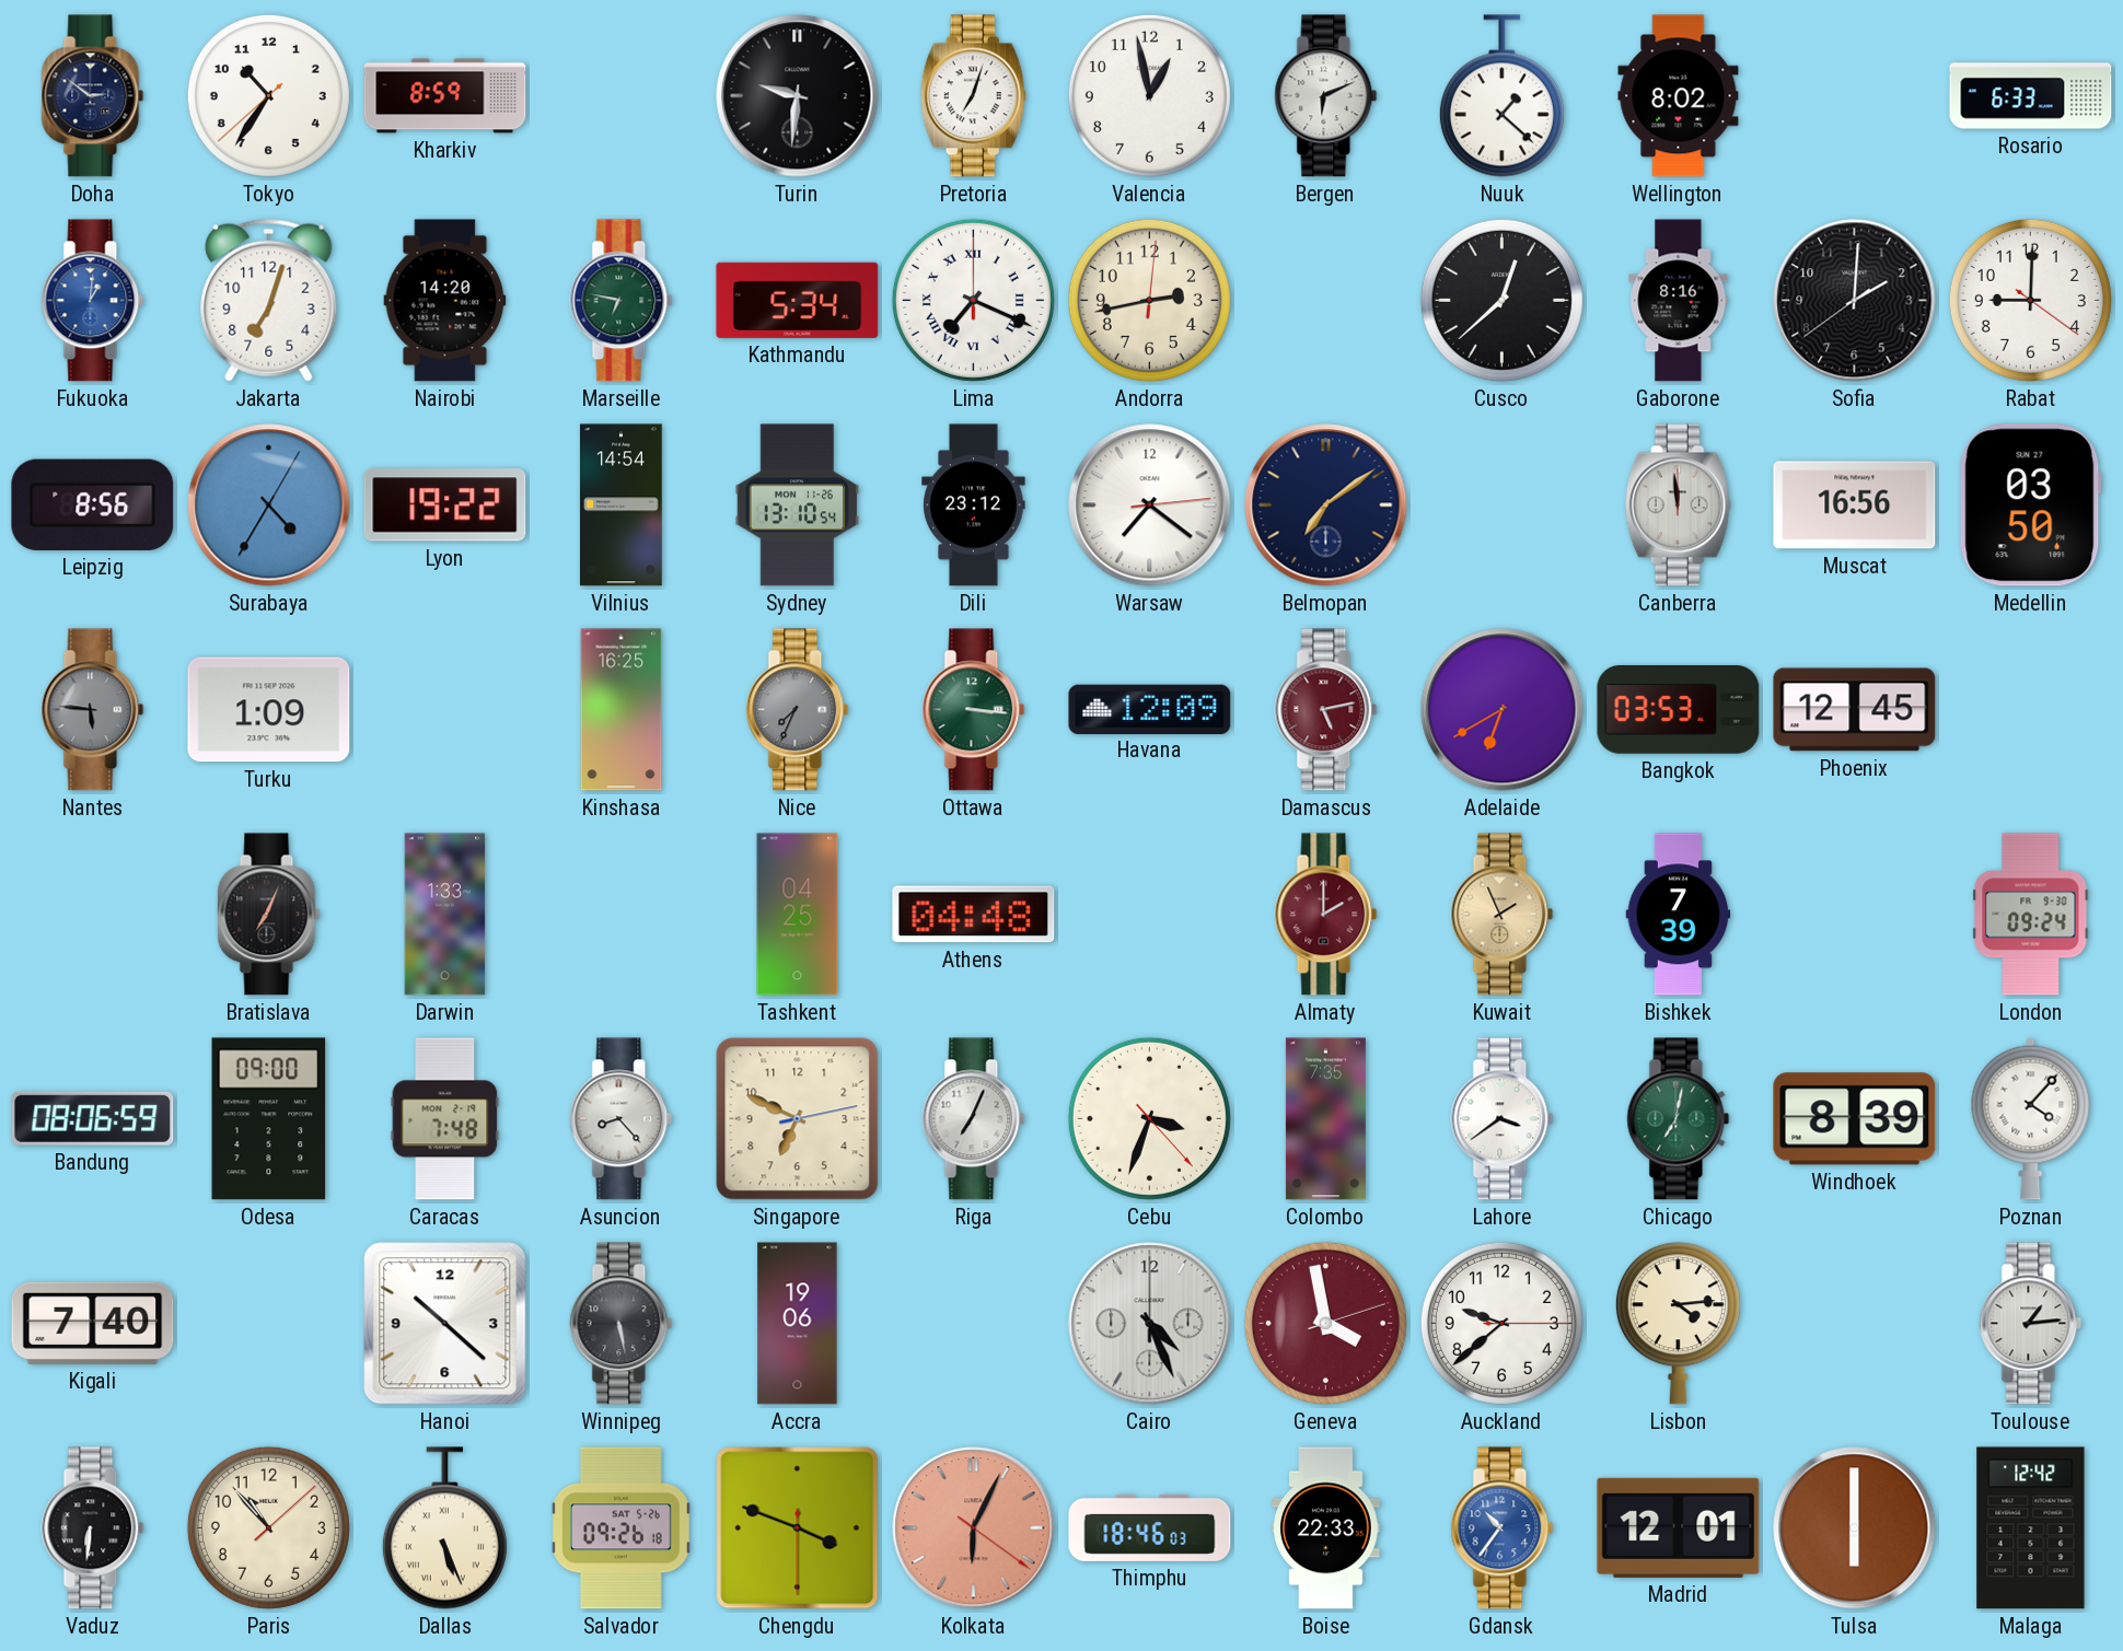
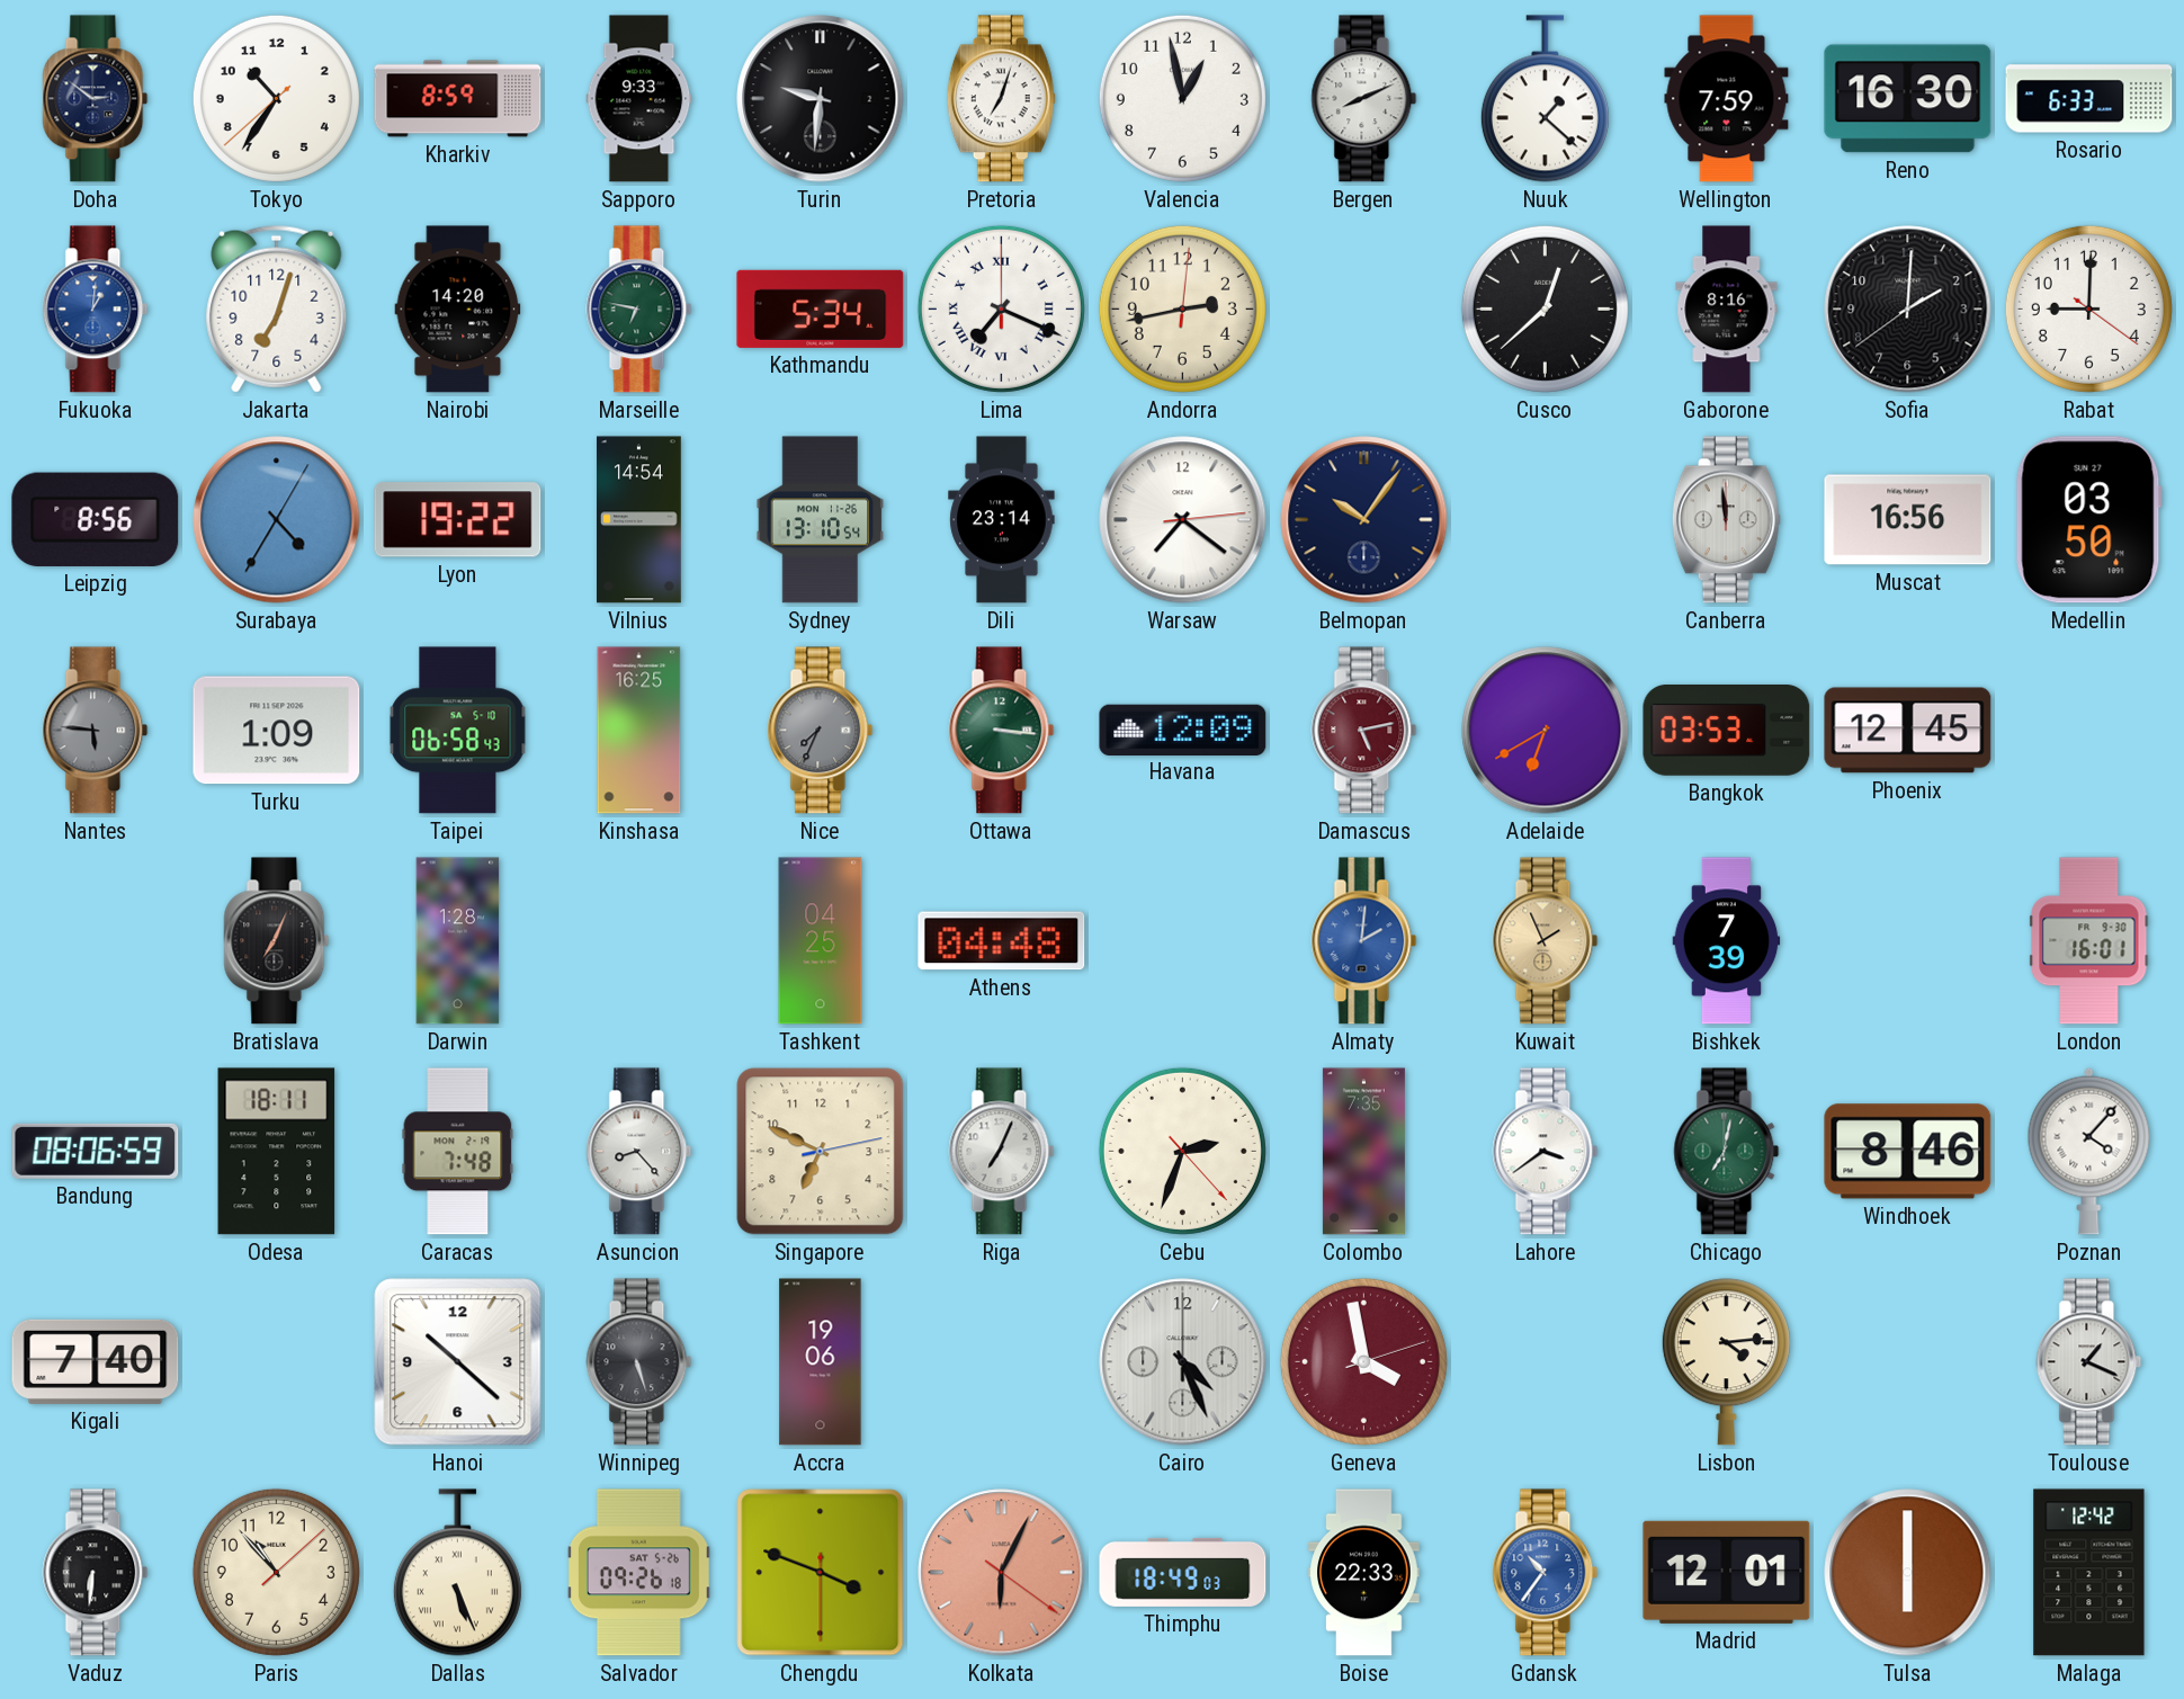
Sapporo: none -> 9:33 (639, 99)
Bergen: 6:11 -> 8:11 (1364, 99)
Wellington: 8:02 -> 7:59 (1727, 99)
Reno: none -> 16:30 (1908, 99)
Dili: 23:12 -> 23:14 (1002, 520)
Belmopan: 7:09 -> 10:06 (1364, 520)
Taipei: none -> 06:58 (458, 731)
Darwin: 1:33 -> 1:28 (458, 941)
Almaty: 2:00 -> 2:01 (1364, 941)
Almaty dial: burgundy -> blue (1364, 941)
London: 09:24 -> 16:01 (2089, 941)
Odesa: 09:00 -> 18:11 (277, 1152)
Cebu: 3:33 -> 2:33 (1182, 1151)
Windhoek: 8:39 -> 8:46 (1908, 1152)
Winnipeg: 5:28 -> 5:27 (639, 1362)
Auckland: 9:38 -> none (1501, 1323)
Toulouse: 1:14 -> 1:19 (2089, 1362)
Thimphu: 18:46 -> 18:49 (1183, 1572)
